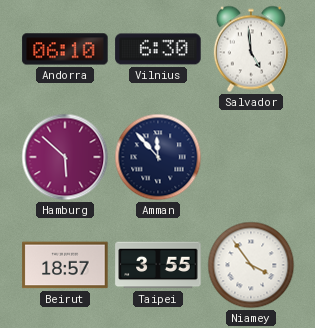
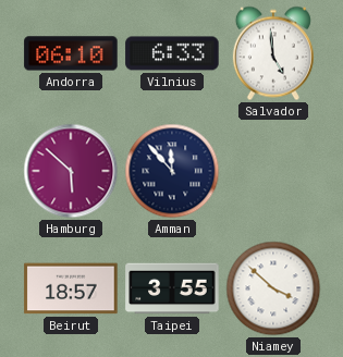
Vilnius: 6:30 -> 6:33 (172, 53)
Niamey: 3:54 -> 3:52 (273, 288)
